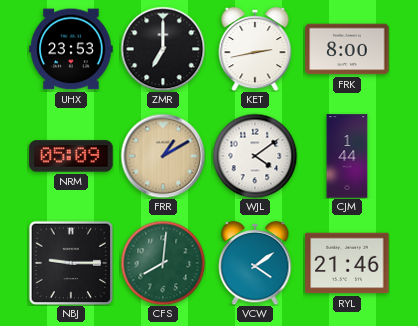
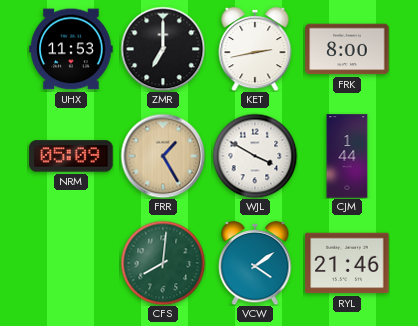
UHX: 23:53 -> 11:53 (71, 49)
FRR: 1:10 -> 1:25 (163, 156)
WJL: 4:09 -> 3:50 (255, 156)
NBJ: 9:15 -> none (71, 263)
